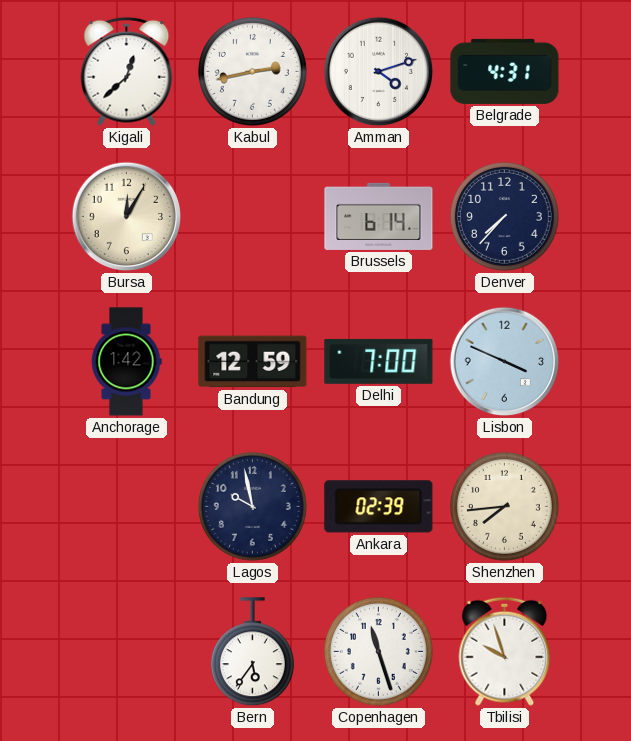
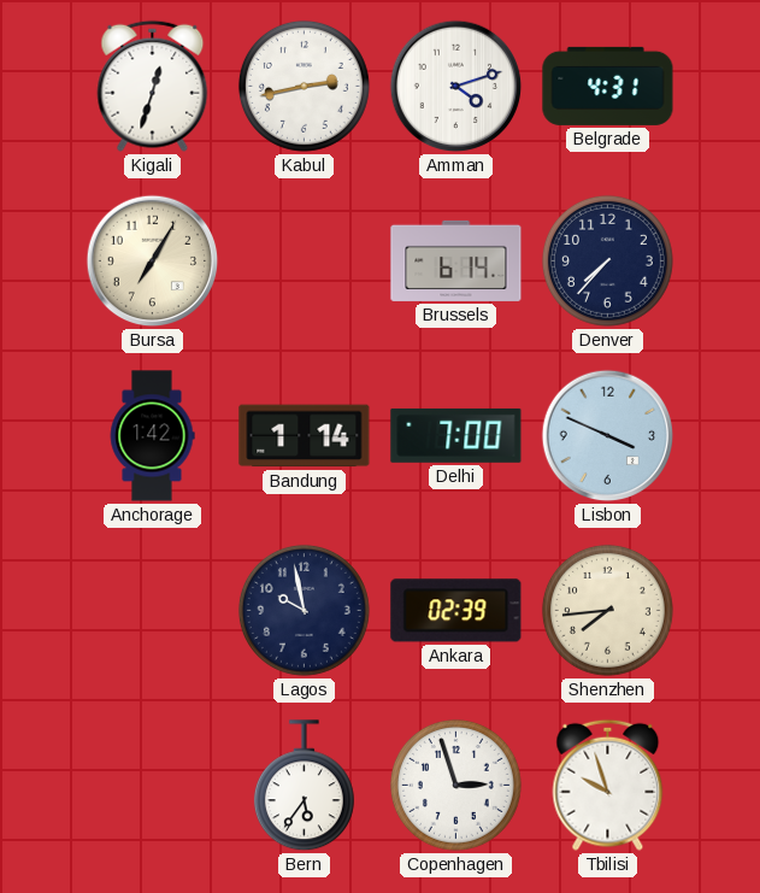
Kigali: 12:38 -> 12:33 (153, 86)
Bursa: 12:05 -> 7:05 (153, 262)
Bandung: 12:59 -> 1:14 (305, 436)
Copenhagen: 11:27 -> 2:57 (455, 785)
